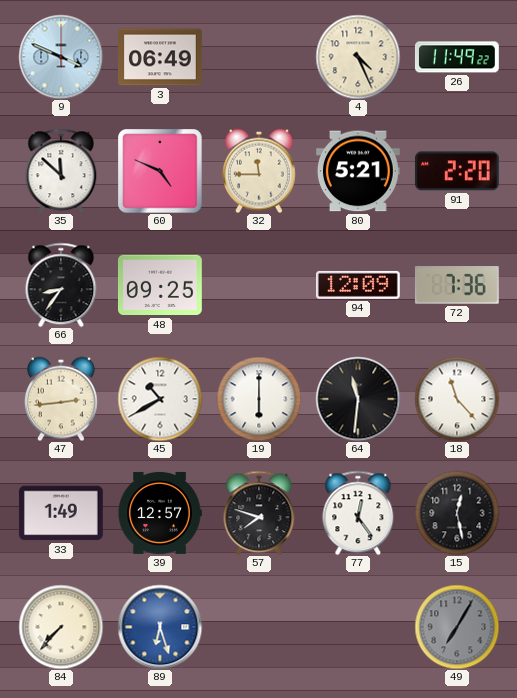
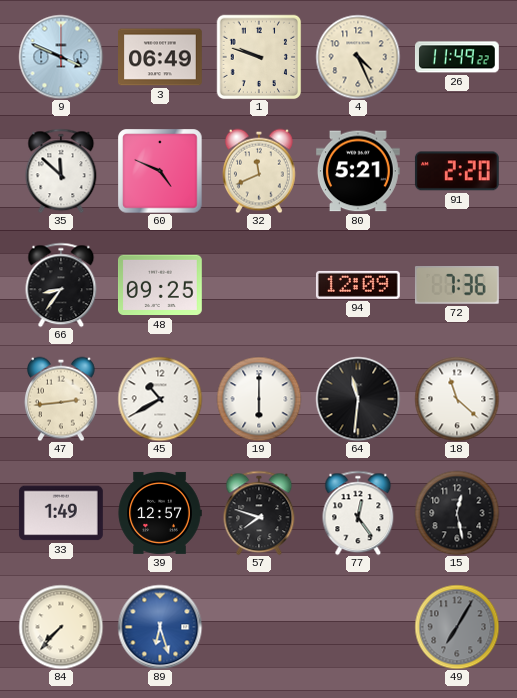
1: none -> 9:48 (259, 57)
32: 11:45 -> 11:41 (259, 171)
18: 11:23 -> 11:22 (457, 399)
